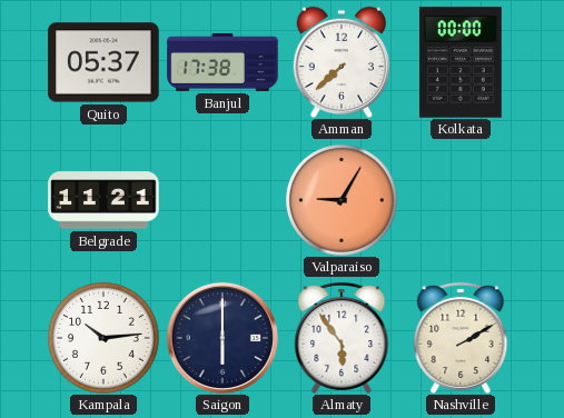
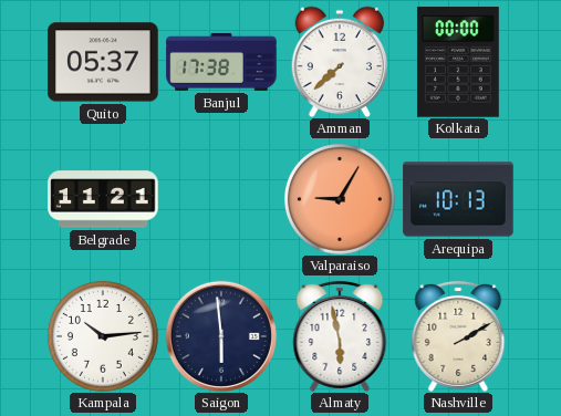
Arequipa: none -> 10:13 (458, 199)
Saigon: 6:00 -> 5:59 (221, 336)
Almaty: 5:54 -> 5:58 (340, 336)
